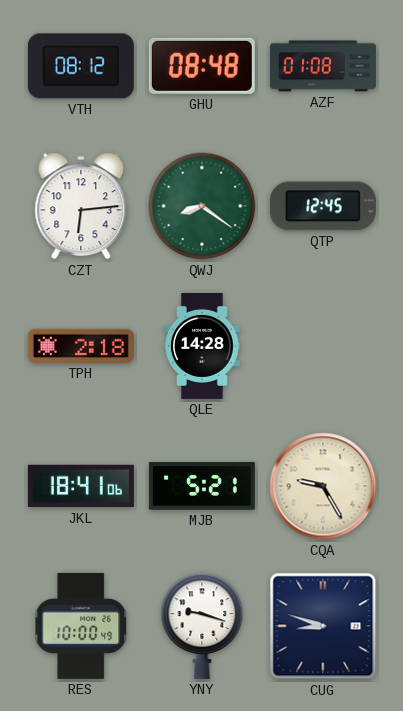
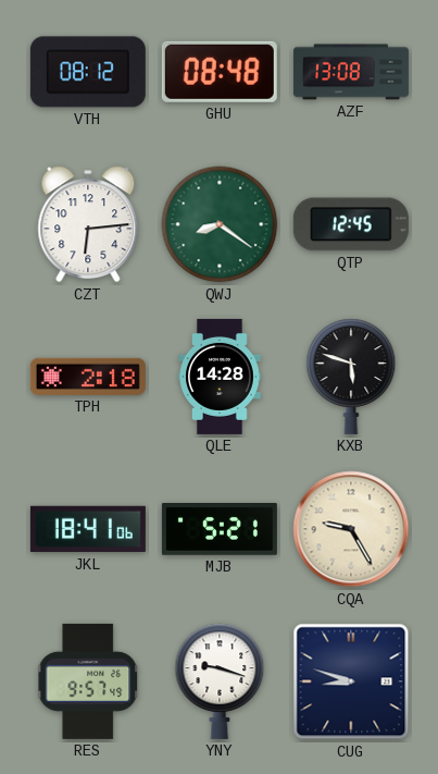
AZF: 01:08 -> 13:08 (351, 72)
KXB: none -> 5:48 (351, 377)
RES: 10:00 -> 9:57 (88, 681)
